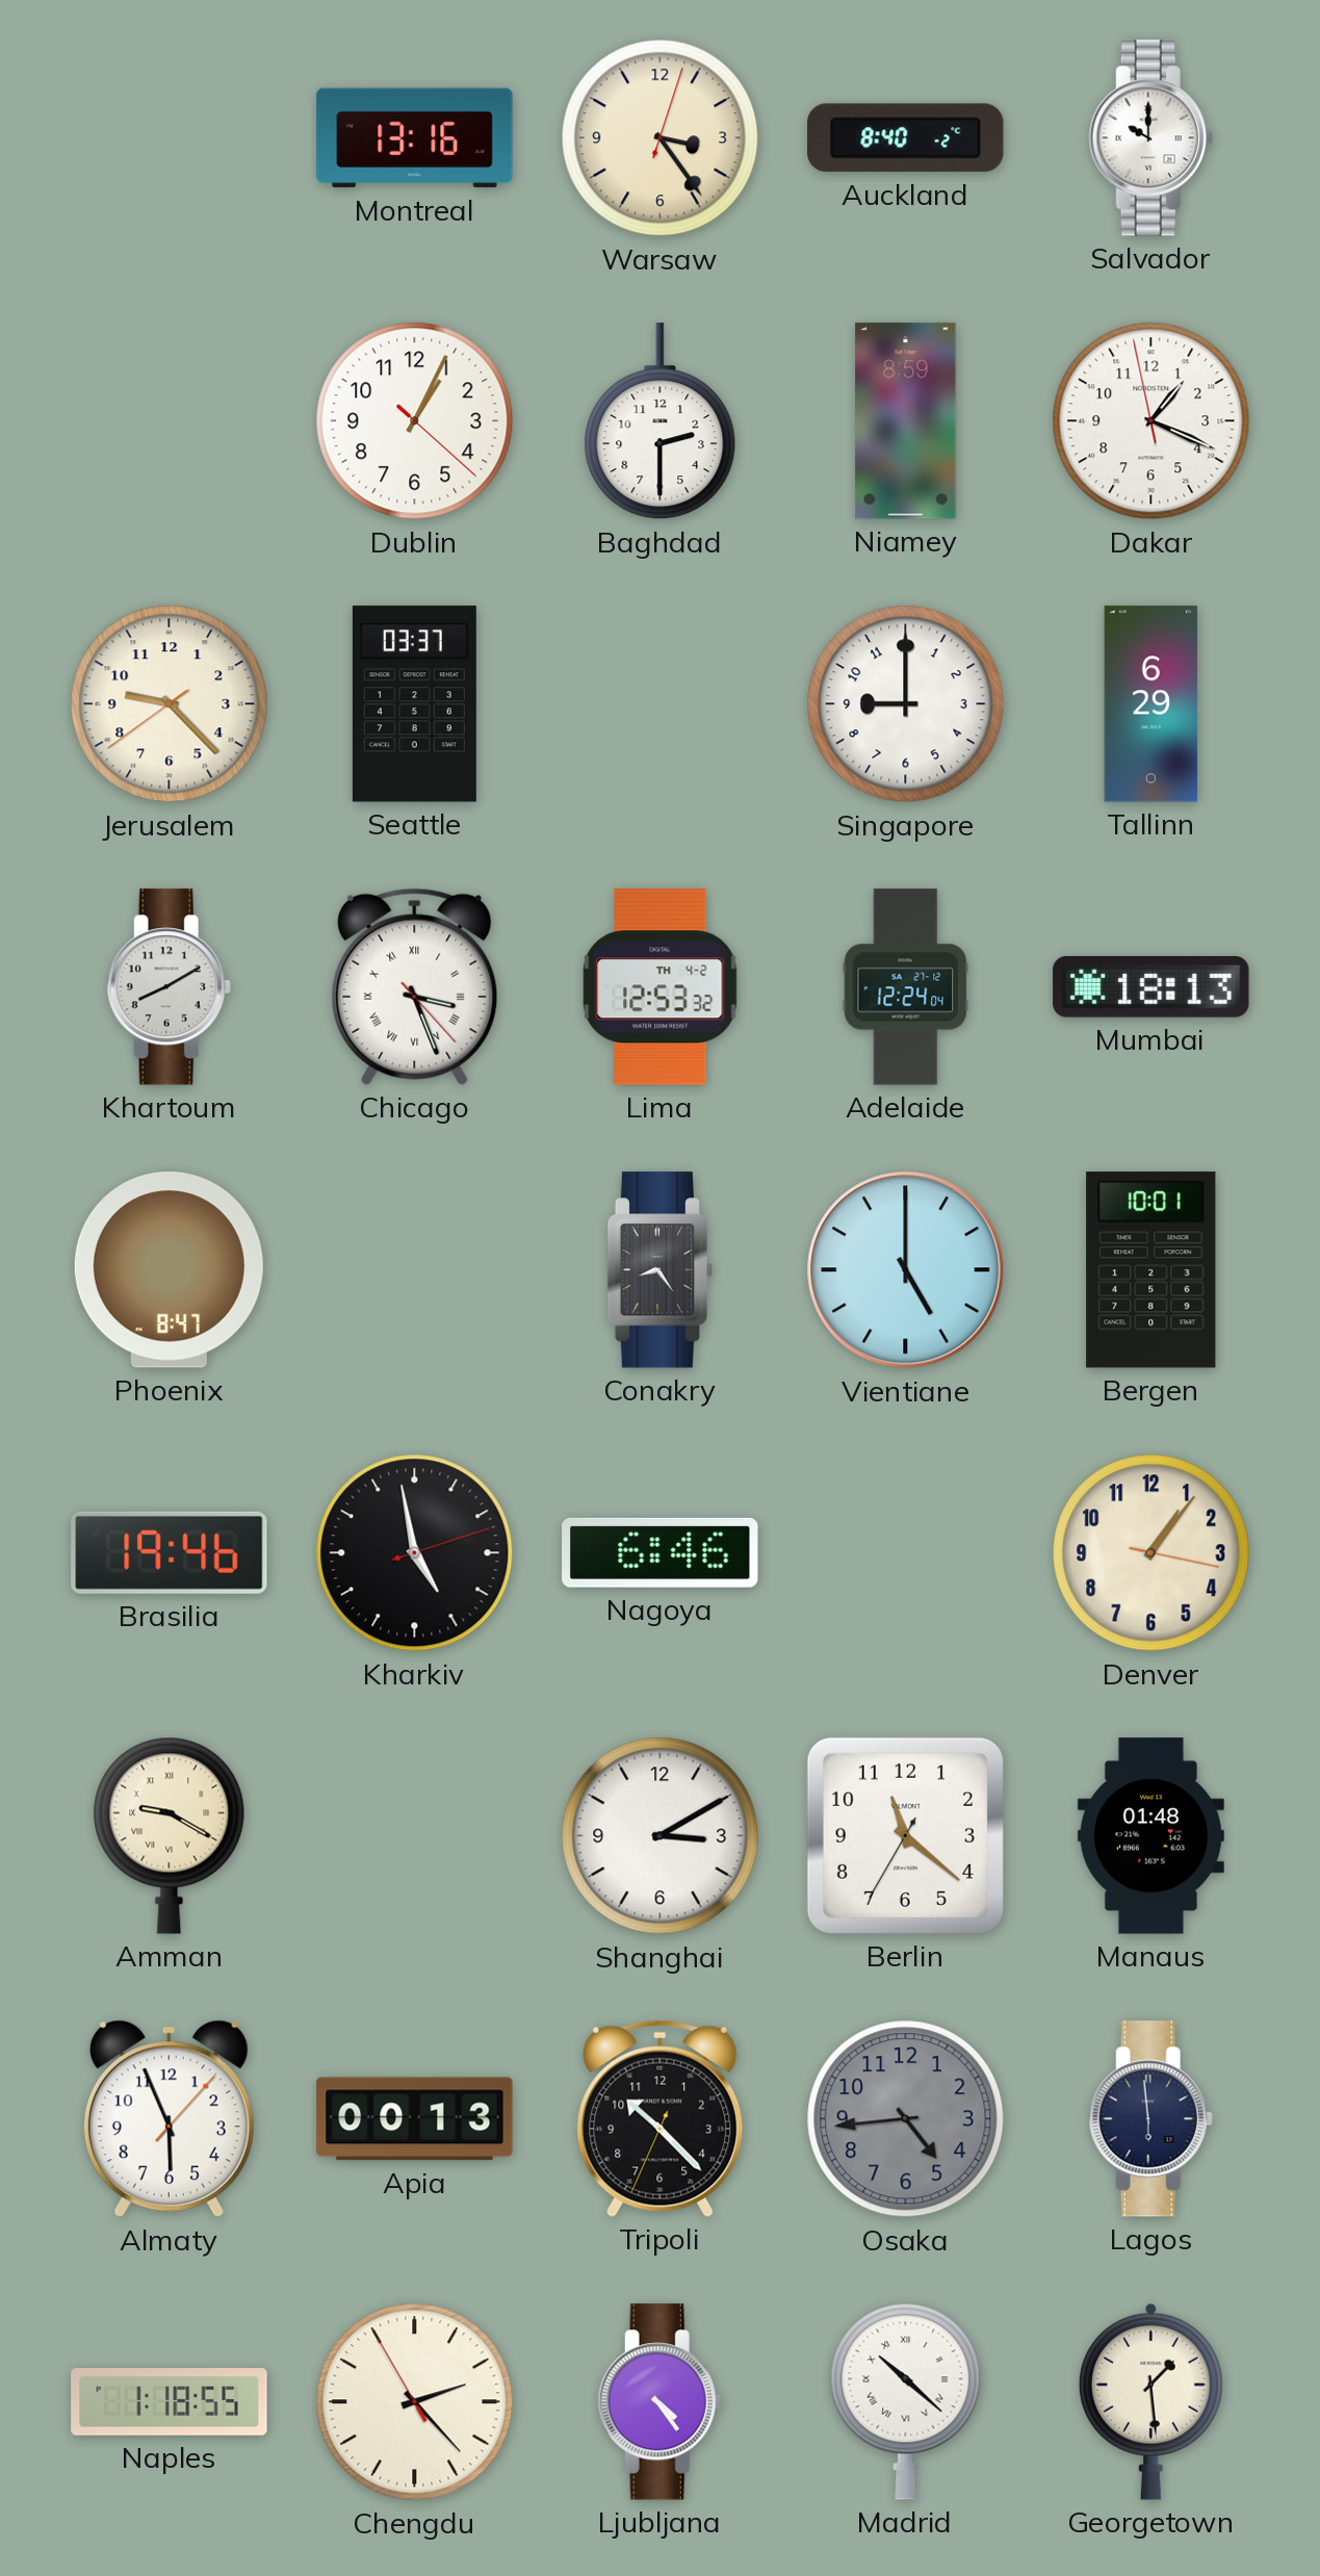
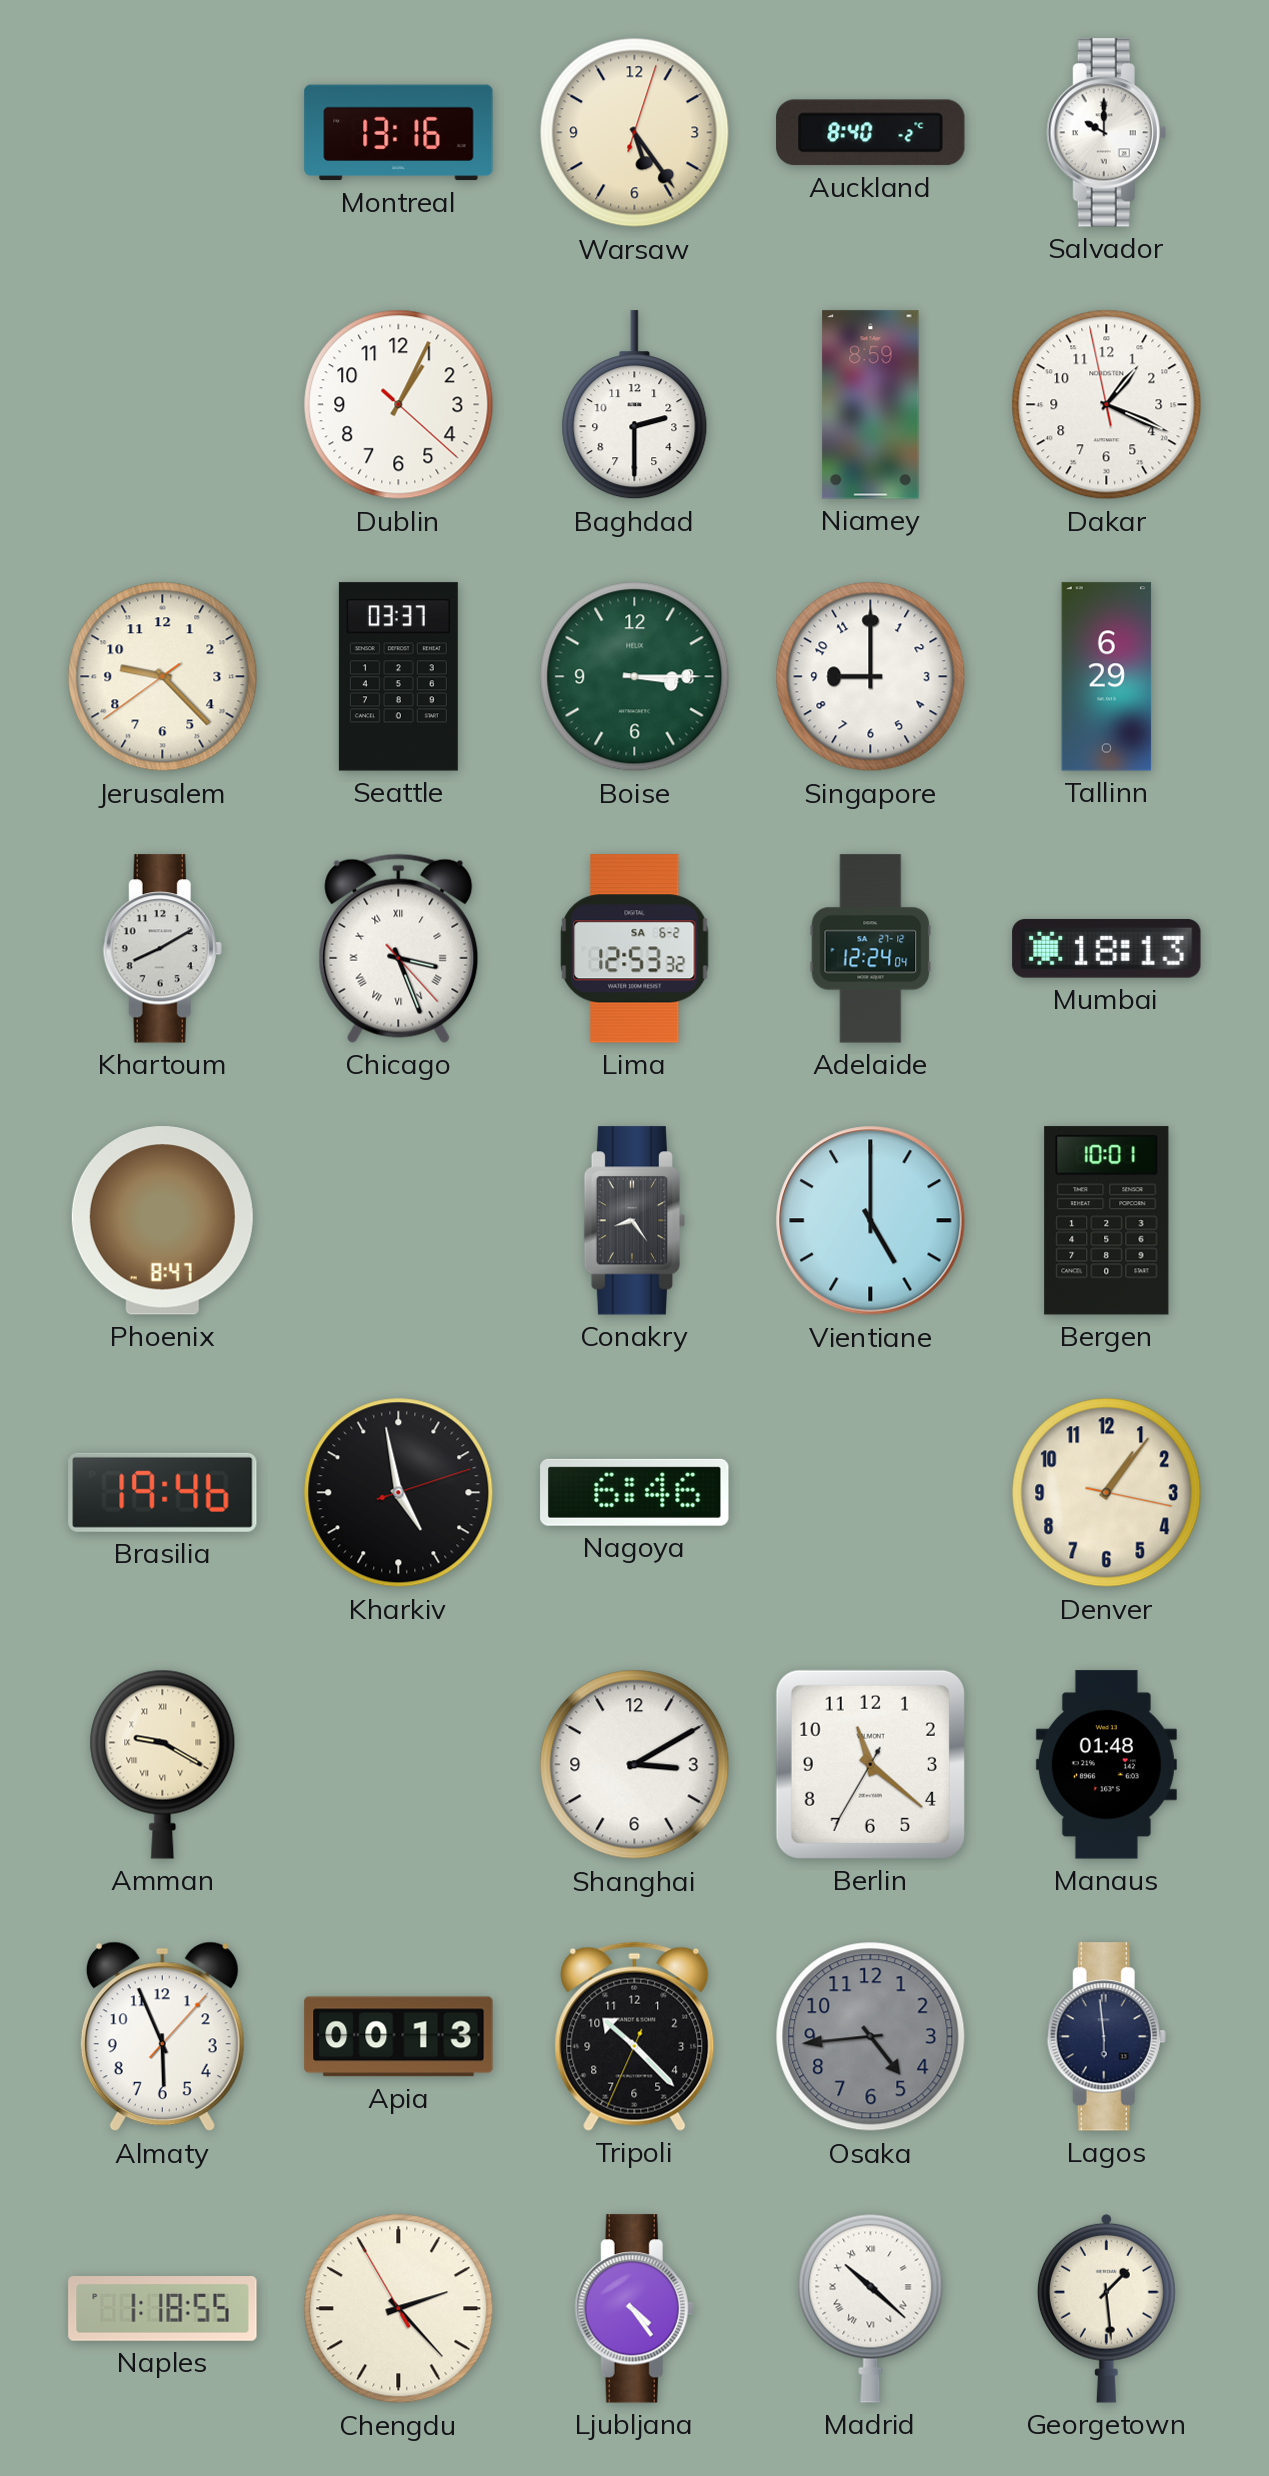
Warsaw: 3:24 -> 5:24 (635, 133)
Boise: none -> 3:15 (635, 677)
Lima date: TH 4-2 -> SA 6-2 (635, 949)
